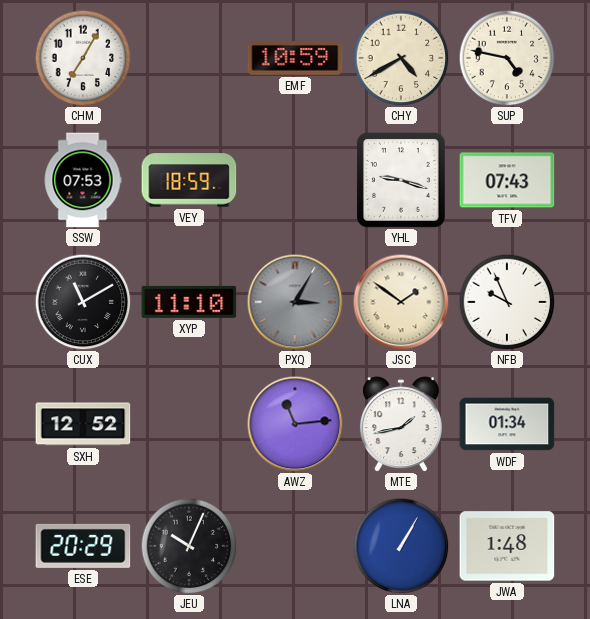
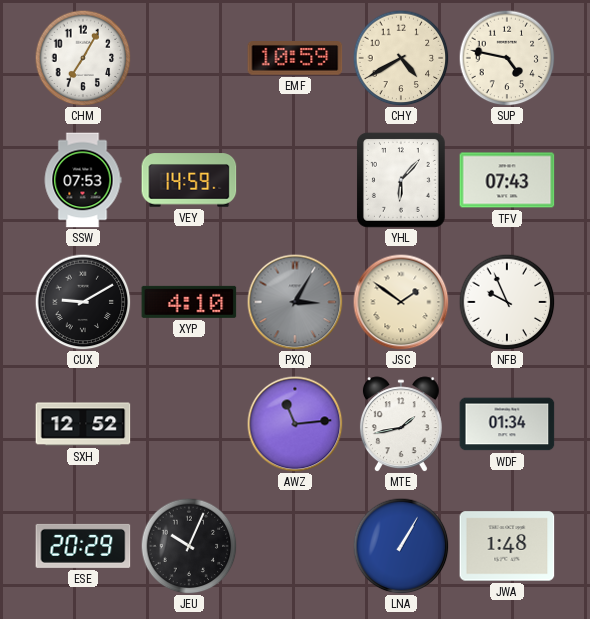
VEY: 18:59 -> 14:59 (189, 180)
YHL: 9:18 -> 6:07 (401, 180)
CUX: 11:10 -> 9:10 (83, 302)
XYP: 11:10 -> 4:10 (189, 302)
